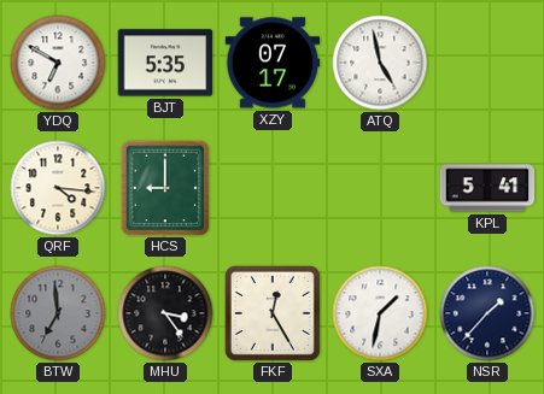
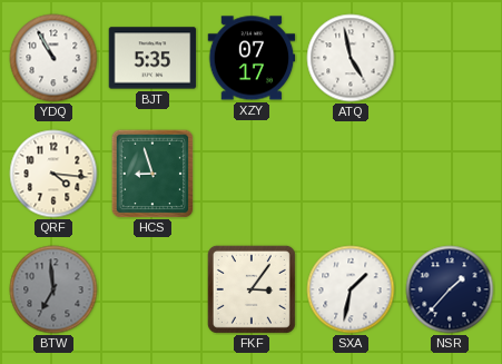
YDQ: 6:50 -> 10:55 (53, 58)
HCS: 9:00 -> 8:57 (152, 174)
KPL: 5:41 -> none (487, 188)
MHU: 3:24 -> none (165, 313)
FKF: 12:25 -> 3:06 (252, 289)
